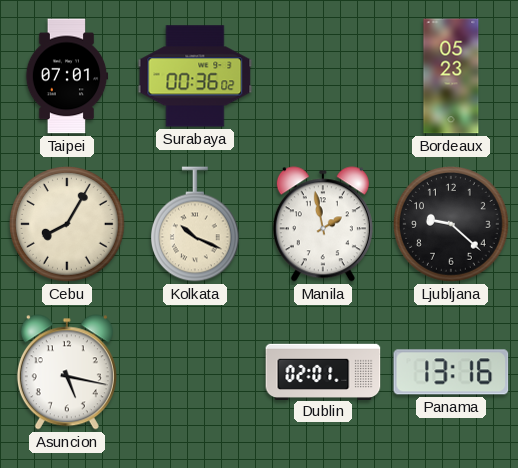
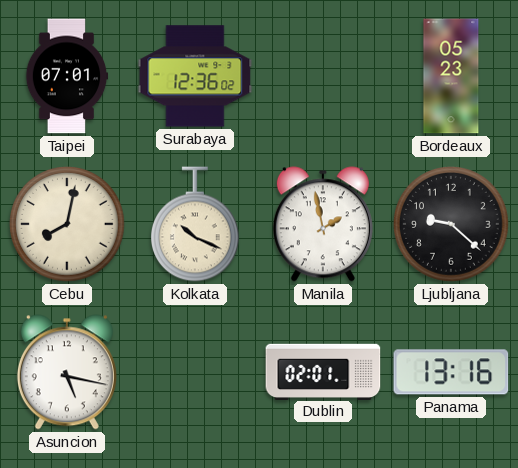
Surabaya: 00:36 -> 12:36 (195, 76)
Cebu: 8:05 -> 8:02 (67, 224)
